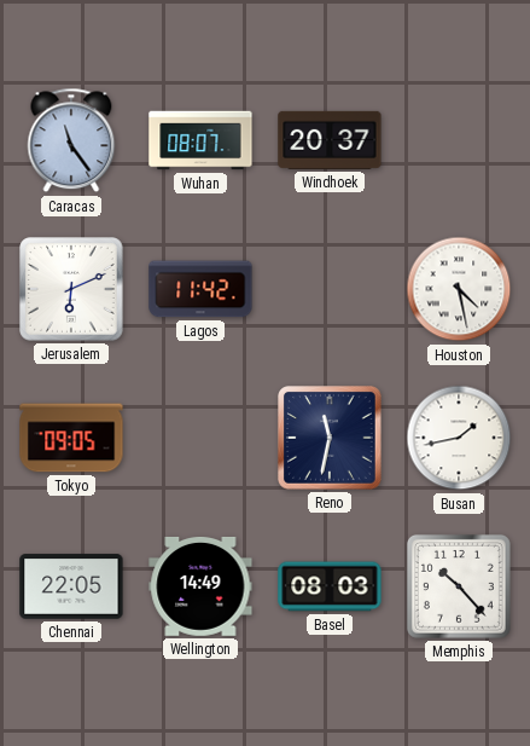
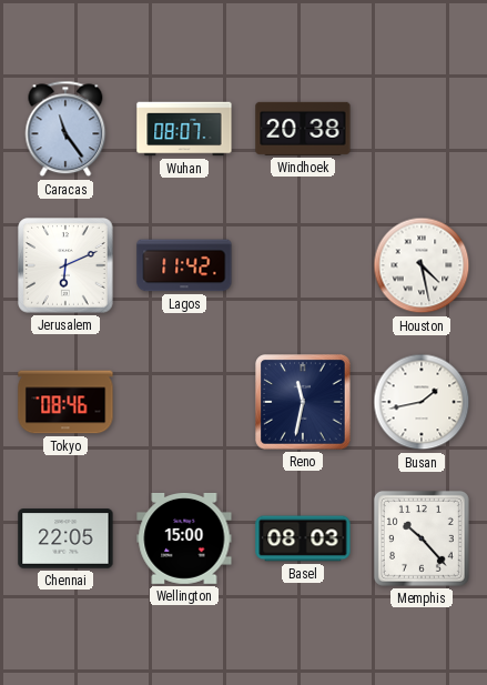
Windhoek: 20:37 -> 20:38 (303, 129)
Tokyo: 09:05 -> 08:46 (65, 402)
Wellington: 14:49 -> 15:00 (184, 538)
